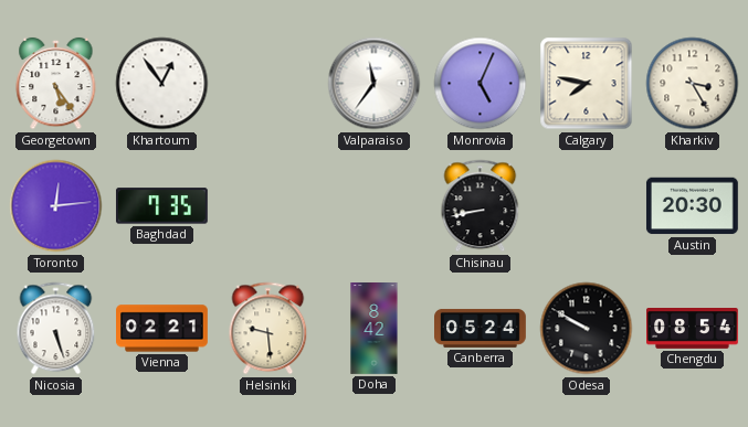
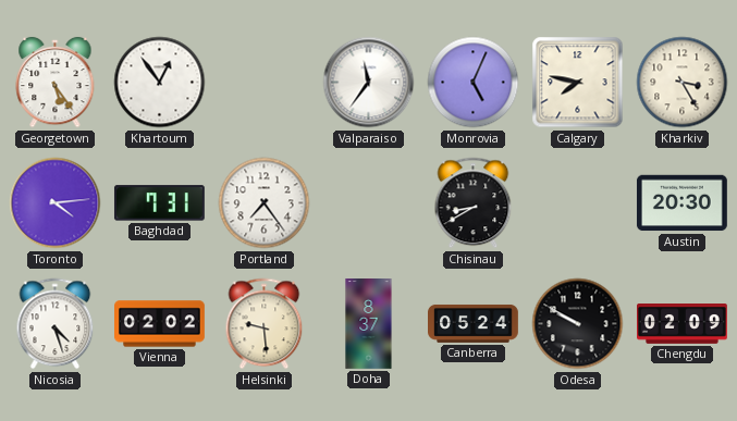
Toronto: 12:14 -> 4:14 (56, 203)
Baghdad: 7:35 -> 7:31 (159, 203)
Portland: none -> 7:24 (265, 203)
Chisinau: 8:43 -> 8:40 (474, 203)
Nicosia: 5:27 -> 4:27 (56, 324)
Vienna: 02:21 -> 02:02 (160, 324)
Doha: 8:42 -> 8:37 (369, 324)
Chengdu: 08:54 -> 02:09 (683, 324)
